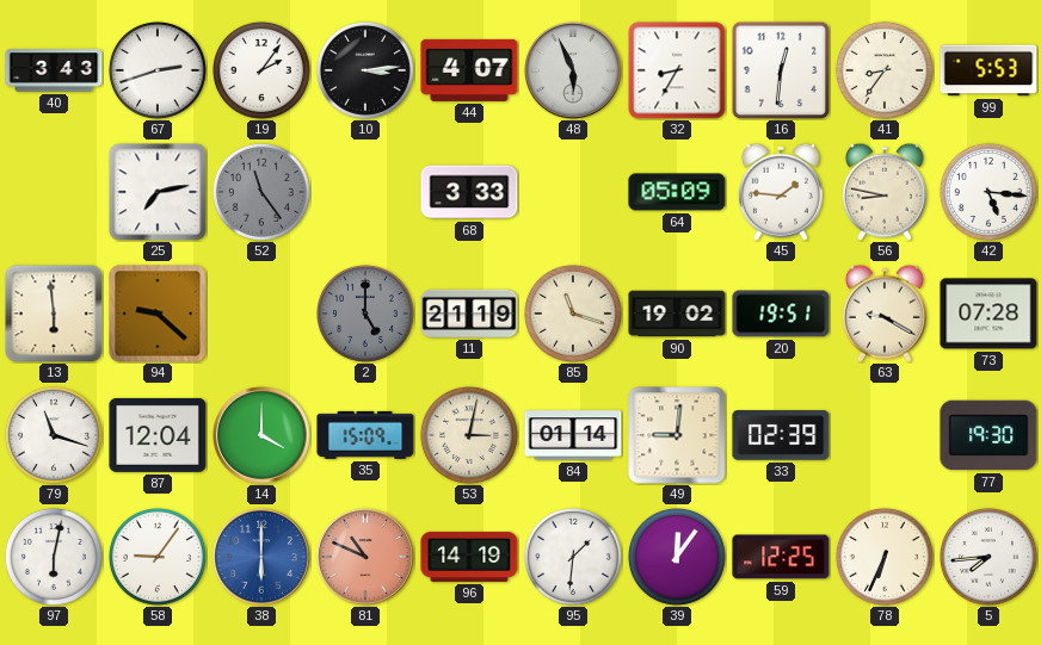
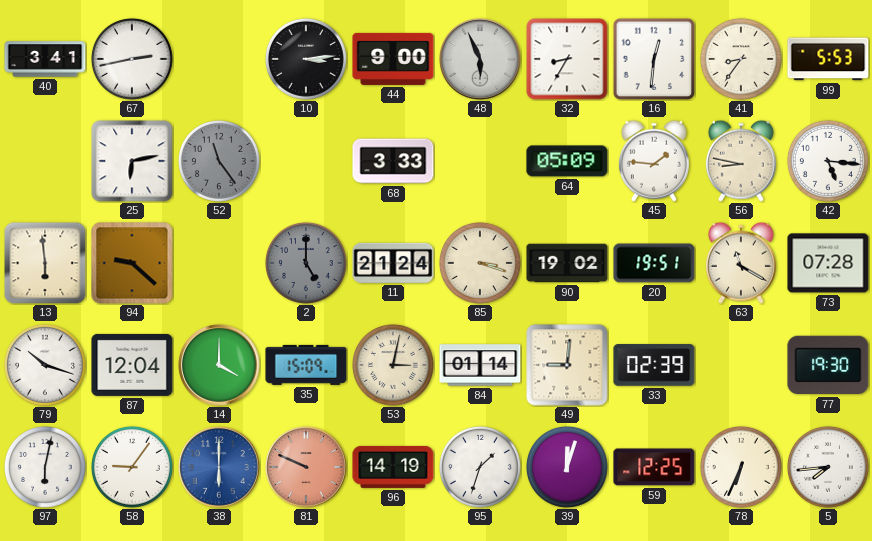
40: 3:43 -> 3:41 (45, 59)
67: 2:42 -> 2:43 (132, 59)
19: 2:06 -> none (261, 70)
44: 4:07 -> 9:00 (393, 59)
25: 7:13 -> 6:13 (132, 161)
11: 21:19 -> 21:24 (393, 263)
85: 11:18 -> 3:18 (480, 263)
63: 9:20 -> 11:20 (741, 263)
79: 11:18 -> 10:18 (45, 365)
81: 10:49 -> 9:49 (306, 467)
95: 1:31 -> 1:33 (480, 467)
39: 12:06 -> 12:03 (567, 467)
